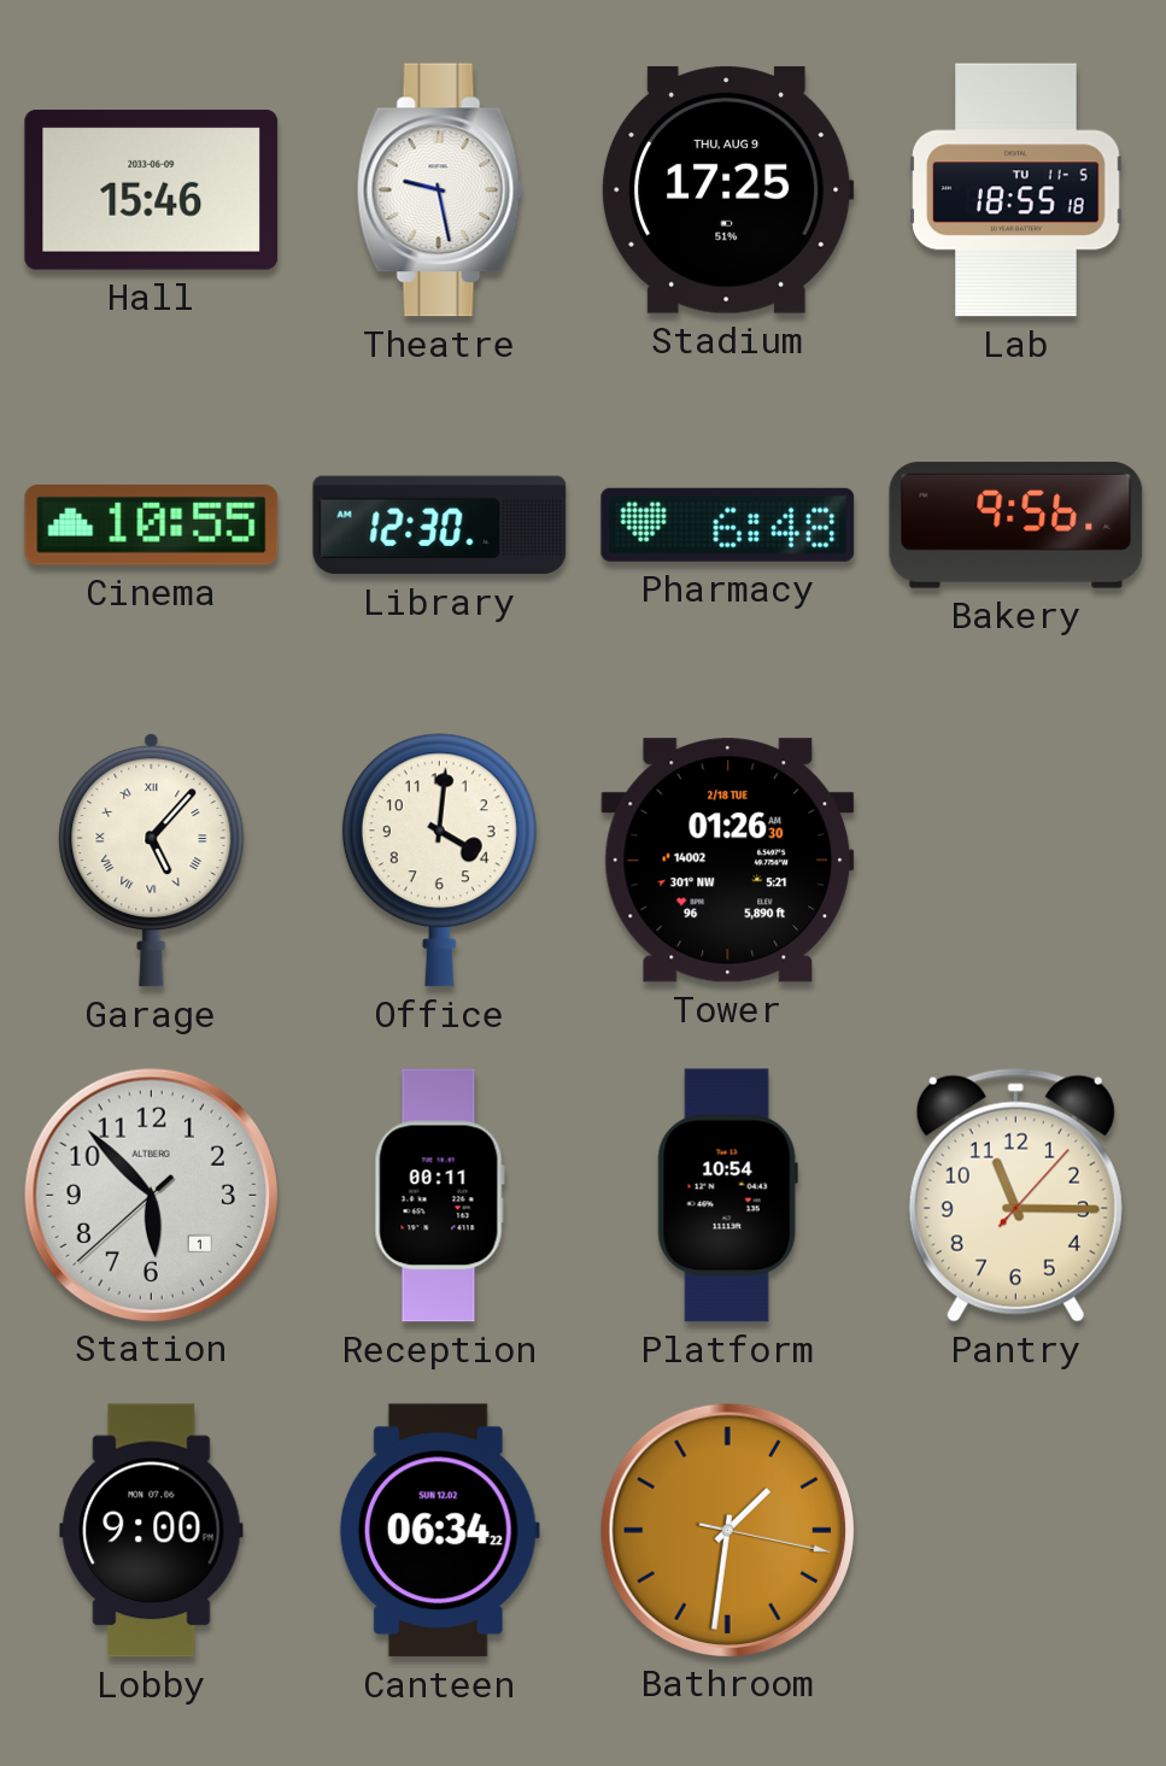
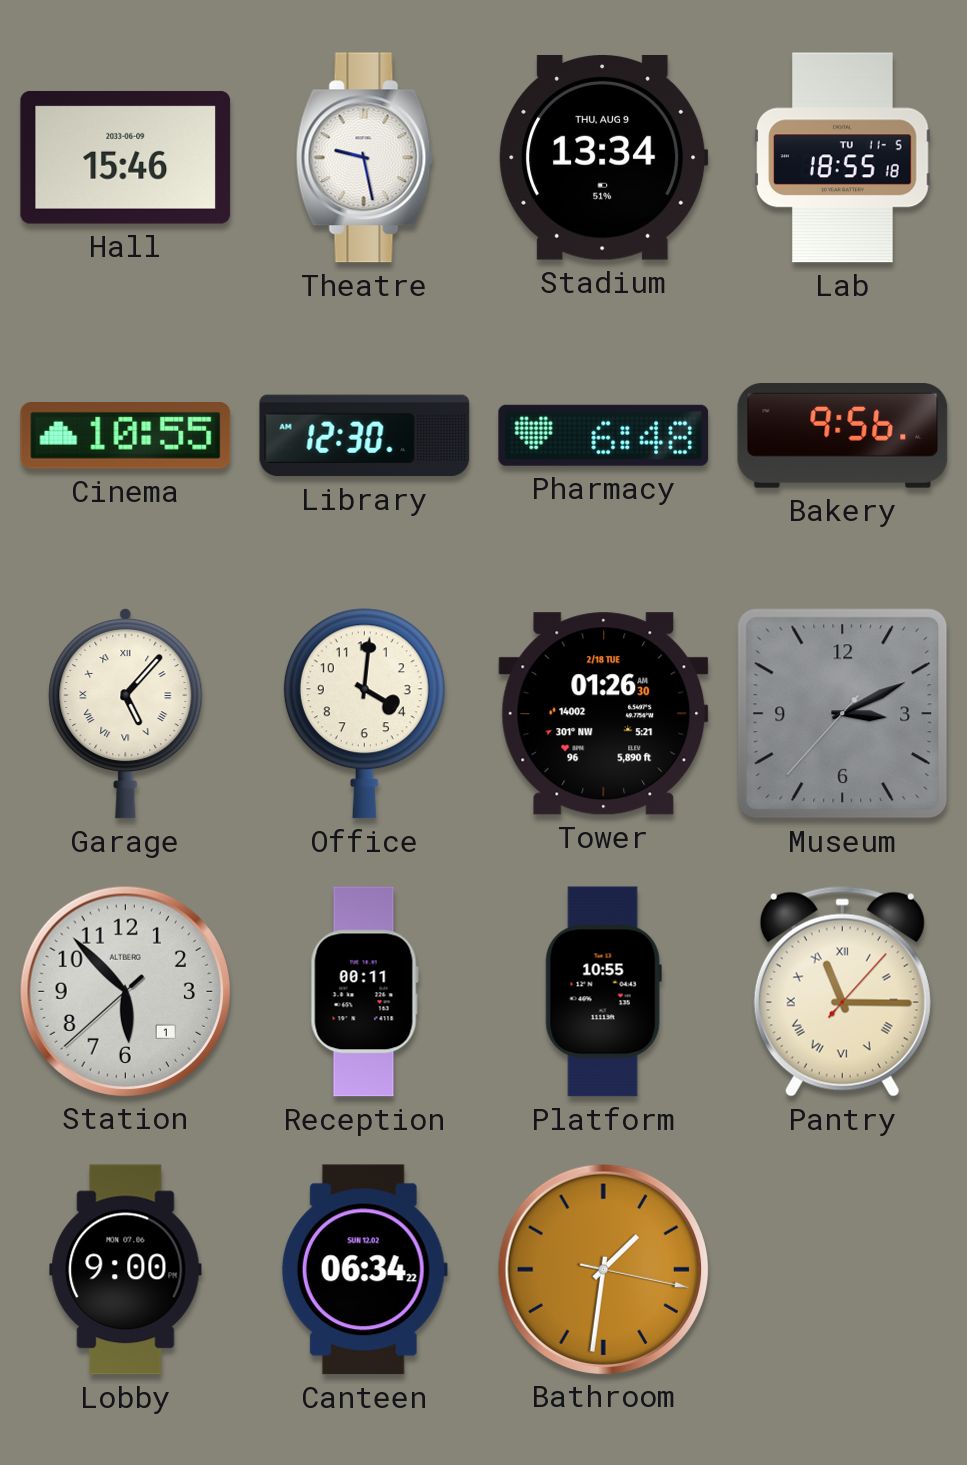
Stadium: 17:25 -> 13:34 (604, 157)
Museum: none -> 3:10 (843, 714)
Platform: 10:54 -> 10:55 (603, 992)
Pantry numerals: Arabic -> Roman (842, 991)
